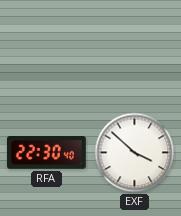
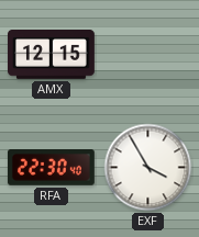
AMX: none -> 12:15 (52, 55)
EXF: 3:52 -> 3:55 (148, 168)
